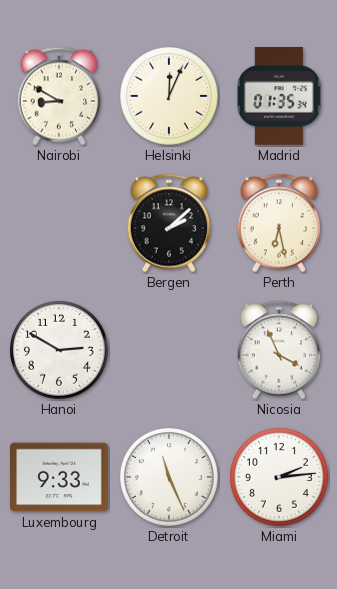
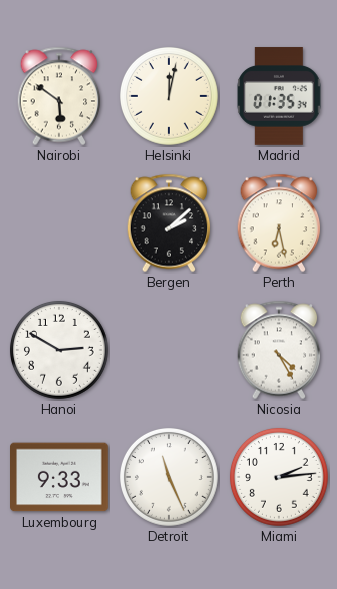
Nairobi: 8:50 -> 5:51 (59, 96)
Helsinki: 12:04 -> 12:02 (169, 96)
Nicosia: 3:56 -> 4:25 (279, 350)
